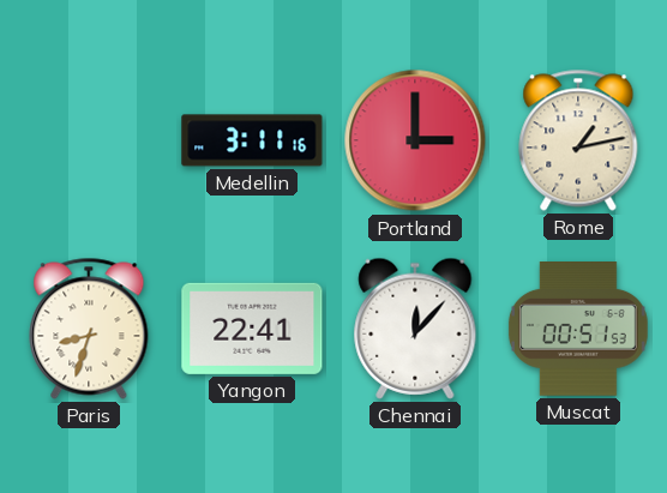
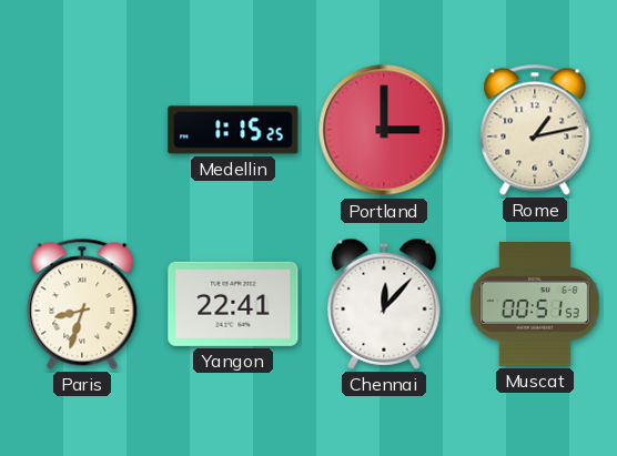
Medellin: 3:11 -> 1:15 (233, 130)
